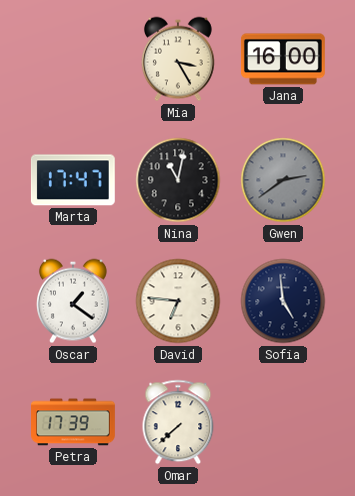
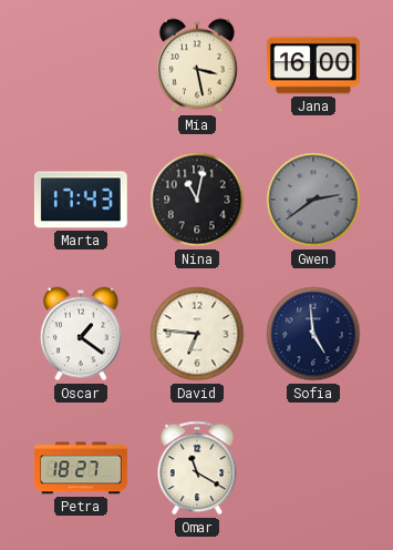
Mia: 3:25 -> 3:28 (197, 65)
Marta: 17:47 -> 17:43 (81, 200)
Petra: 17:39 -> 18:27 (82, 468)
Omar: 7:38 -> 11:20 (197, 468)
